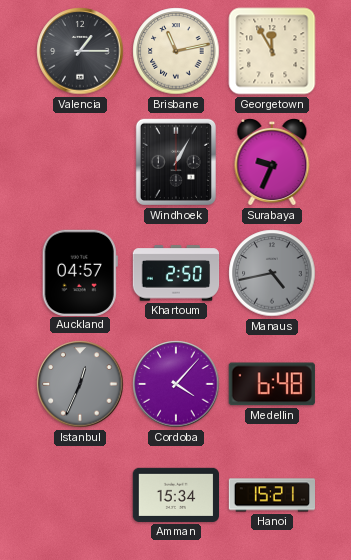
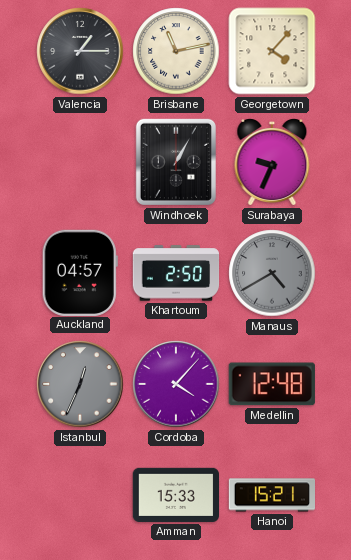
Georgetown: 11:55 -> 4:07 (272, 51)
Manaus: 4:43 -> 4:40 (272, 273)
Medellin: 6:48 -> 12:48 (272, 384)
Amman: 15:34 -> 15:33 (175, 495)
